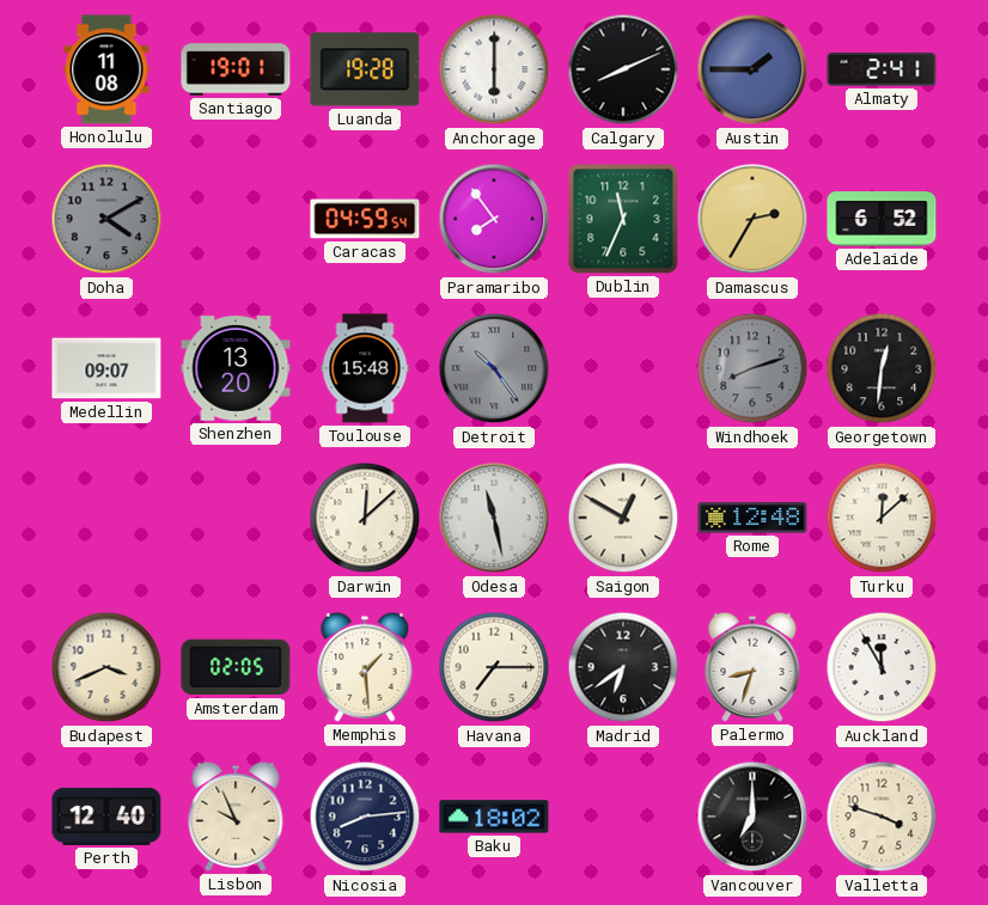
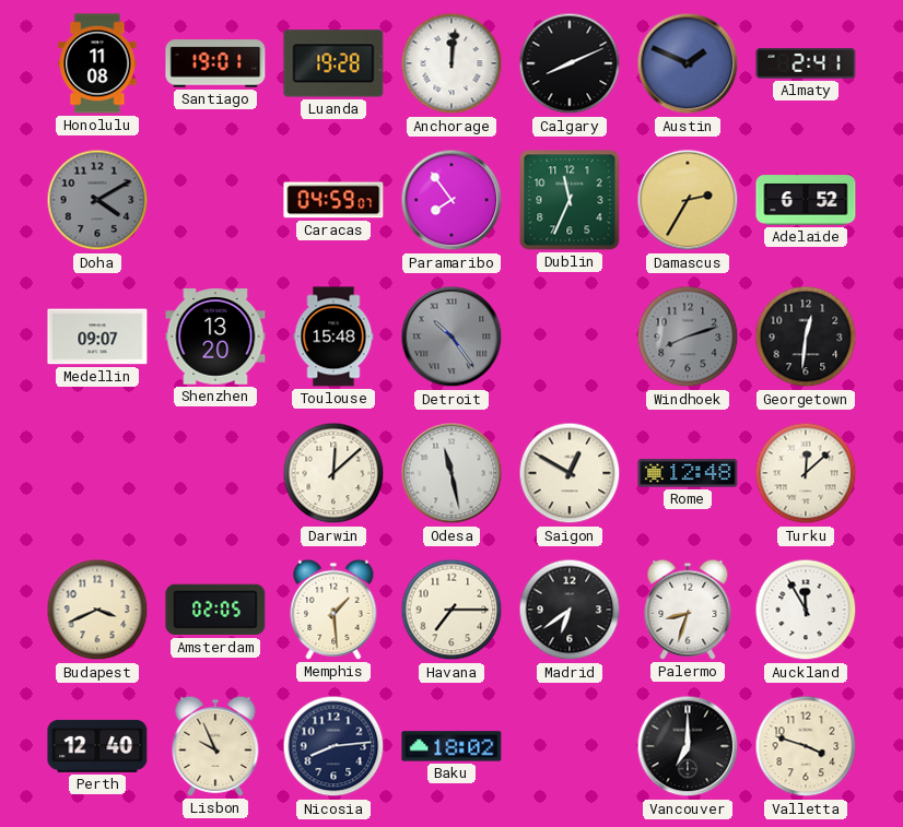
Anchorage: 6:00 -> 12:01 (451, 63)
Austin: 1:45 -> 1:49 (688, 63)
Caracas: 04:59:54 -> 04:59:07 (333, 200)
